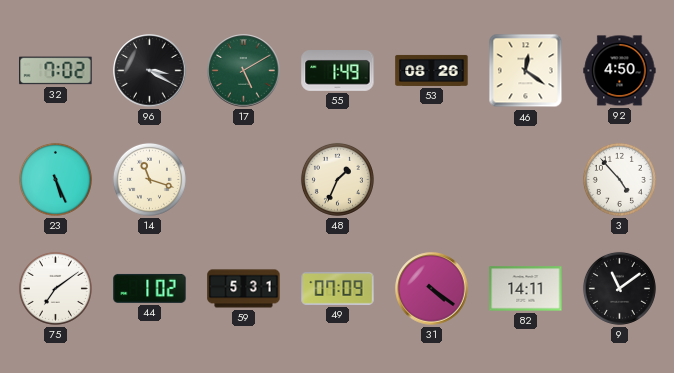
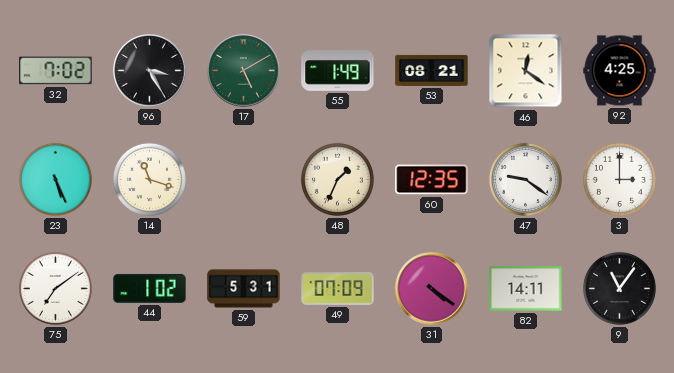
96: 3:20 -> 3:25 (150, 71)
53: 08:26 -> 08:21 (432, 70)
92: 4:50 -> 4:25 (620, 71)
60: none -> 12:35 (432, 180)
47: none -> 9:21 (525, 179)
3: 4:53 -> 3:00 (619, 179)
9: 11:09 -> 11:06 (619, 288)
